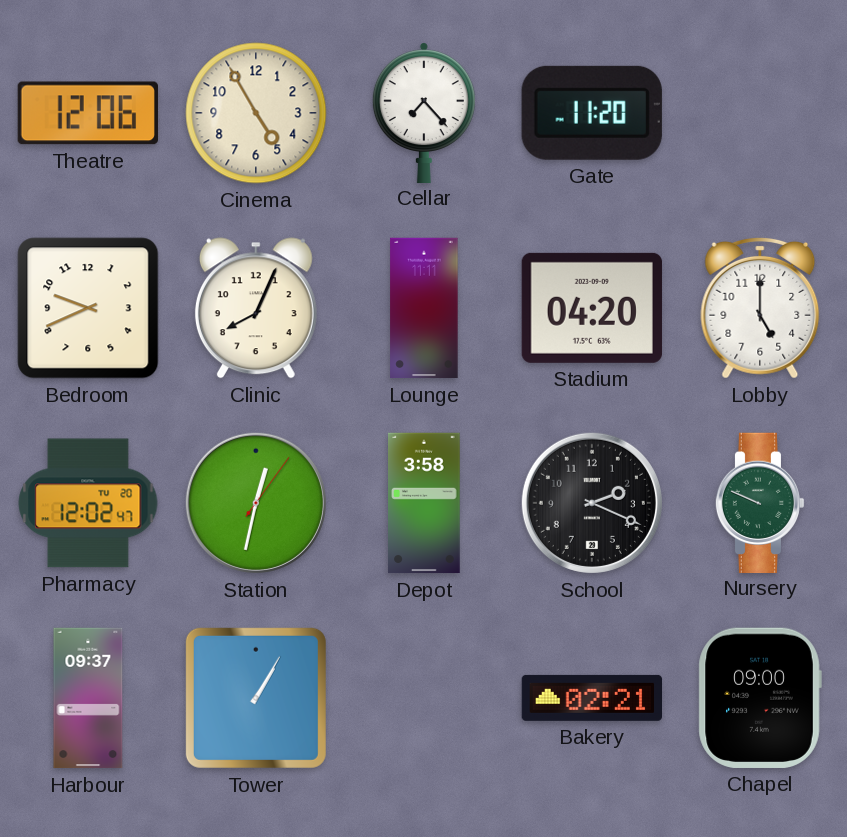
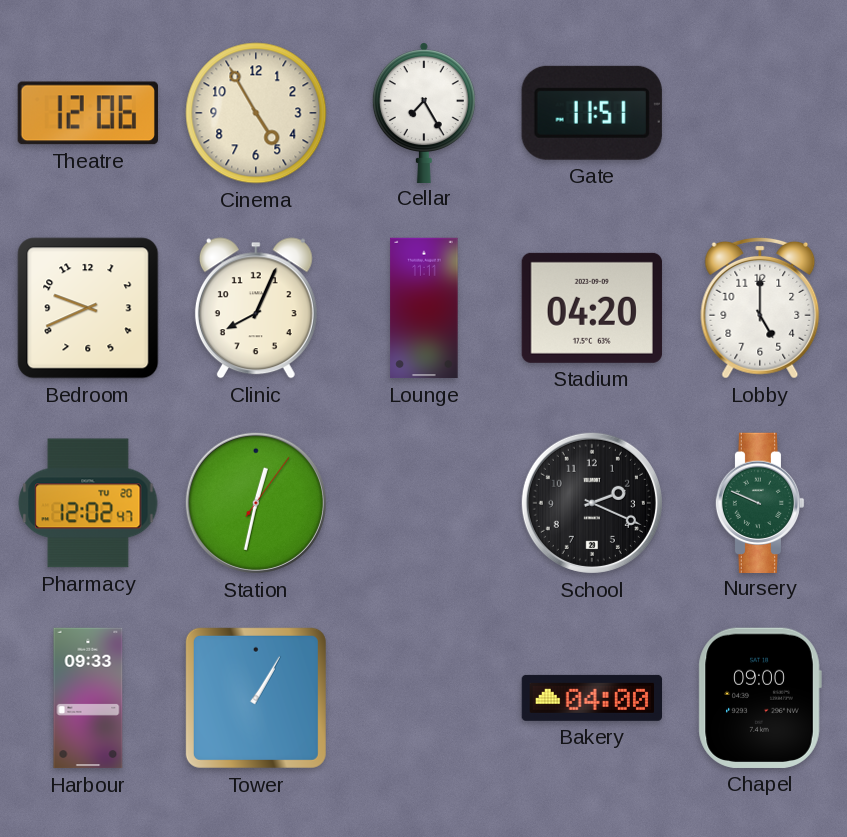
Cellar: 7:23 -> 7:25 (424, 112)
Gate: 11:20 -> 11:51 (592, 113)
Depot: 3:58 -> none (424, 503)
Harbour: 09:37 -> 09:33 (88, 698)
Bakery: 02:21 -> 04:00 (591, 698)
